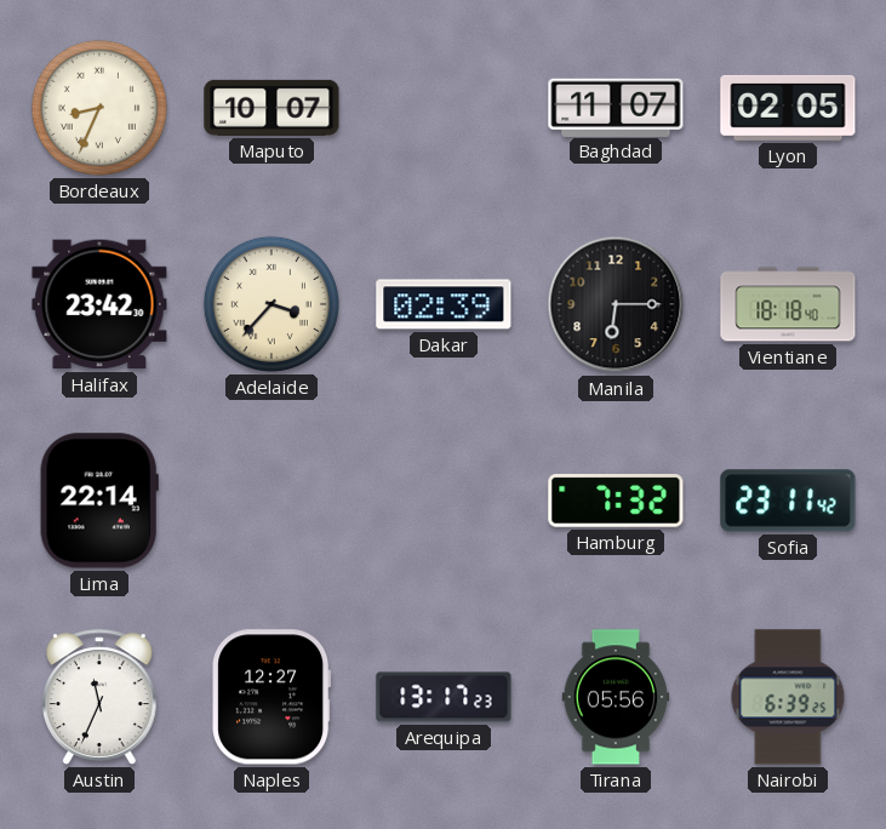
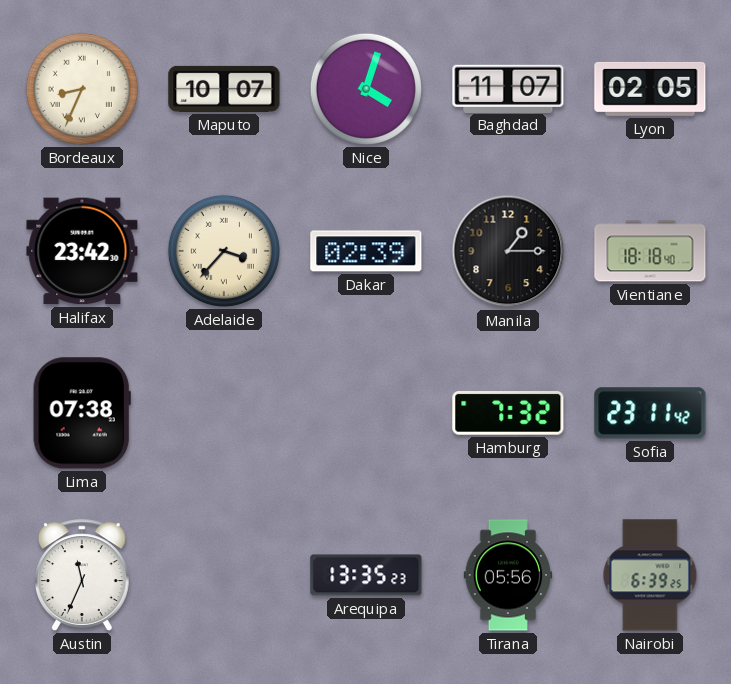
Nice: none -> 4:03 (366, 89)
Manila: 6:15 -> 1:15 (508, 251)
Lima: 22:14 -> 07:38 (82, 413)
Naples: 12:27 -> none (271, 697)
Arequipa: 13:17 -> 13:35 (366, 575)
